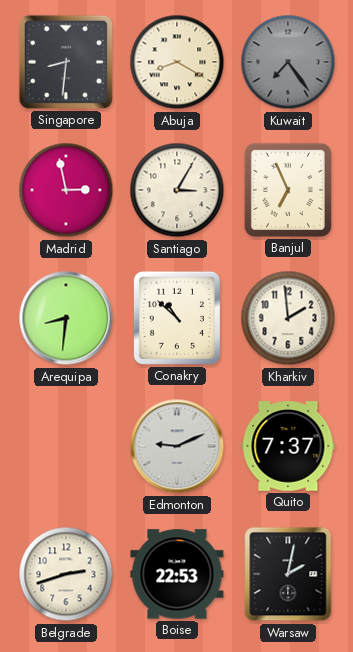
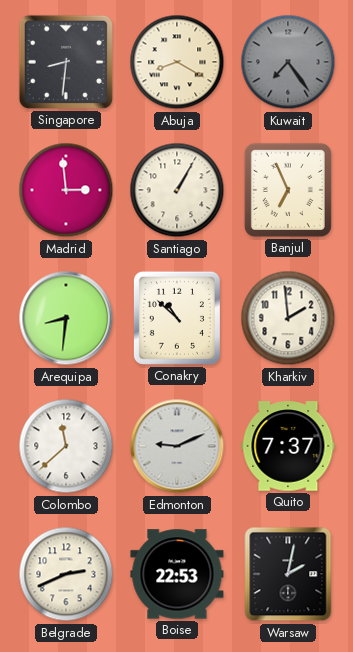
Madrid: 2:58 -> 2:59 (66, 190)
Santiago: 3:05 -> 1:05 (177, 190)
Colombo: none -> 11:38 (66, 446)
Belgrade: 2:42 -> 2:41 (66, 574)
